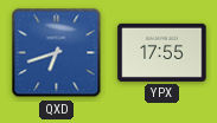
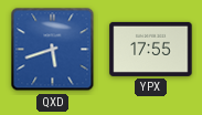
QXD: 6:42 -> 5:42 (53, 50)
